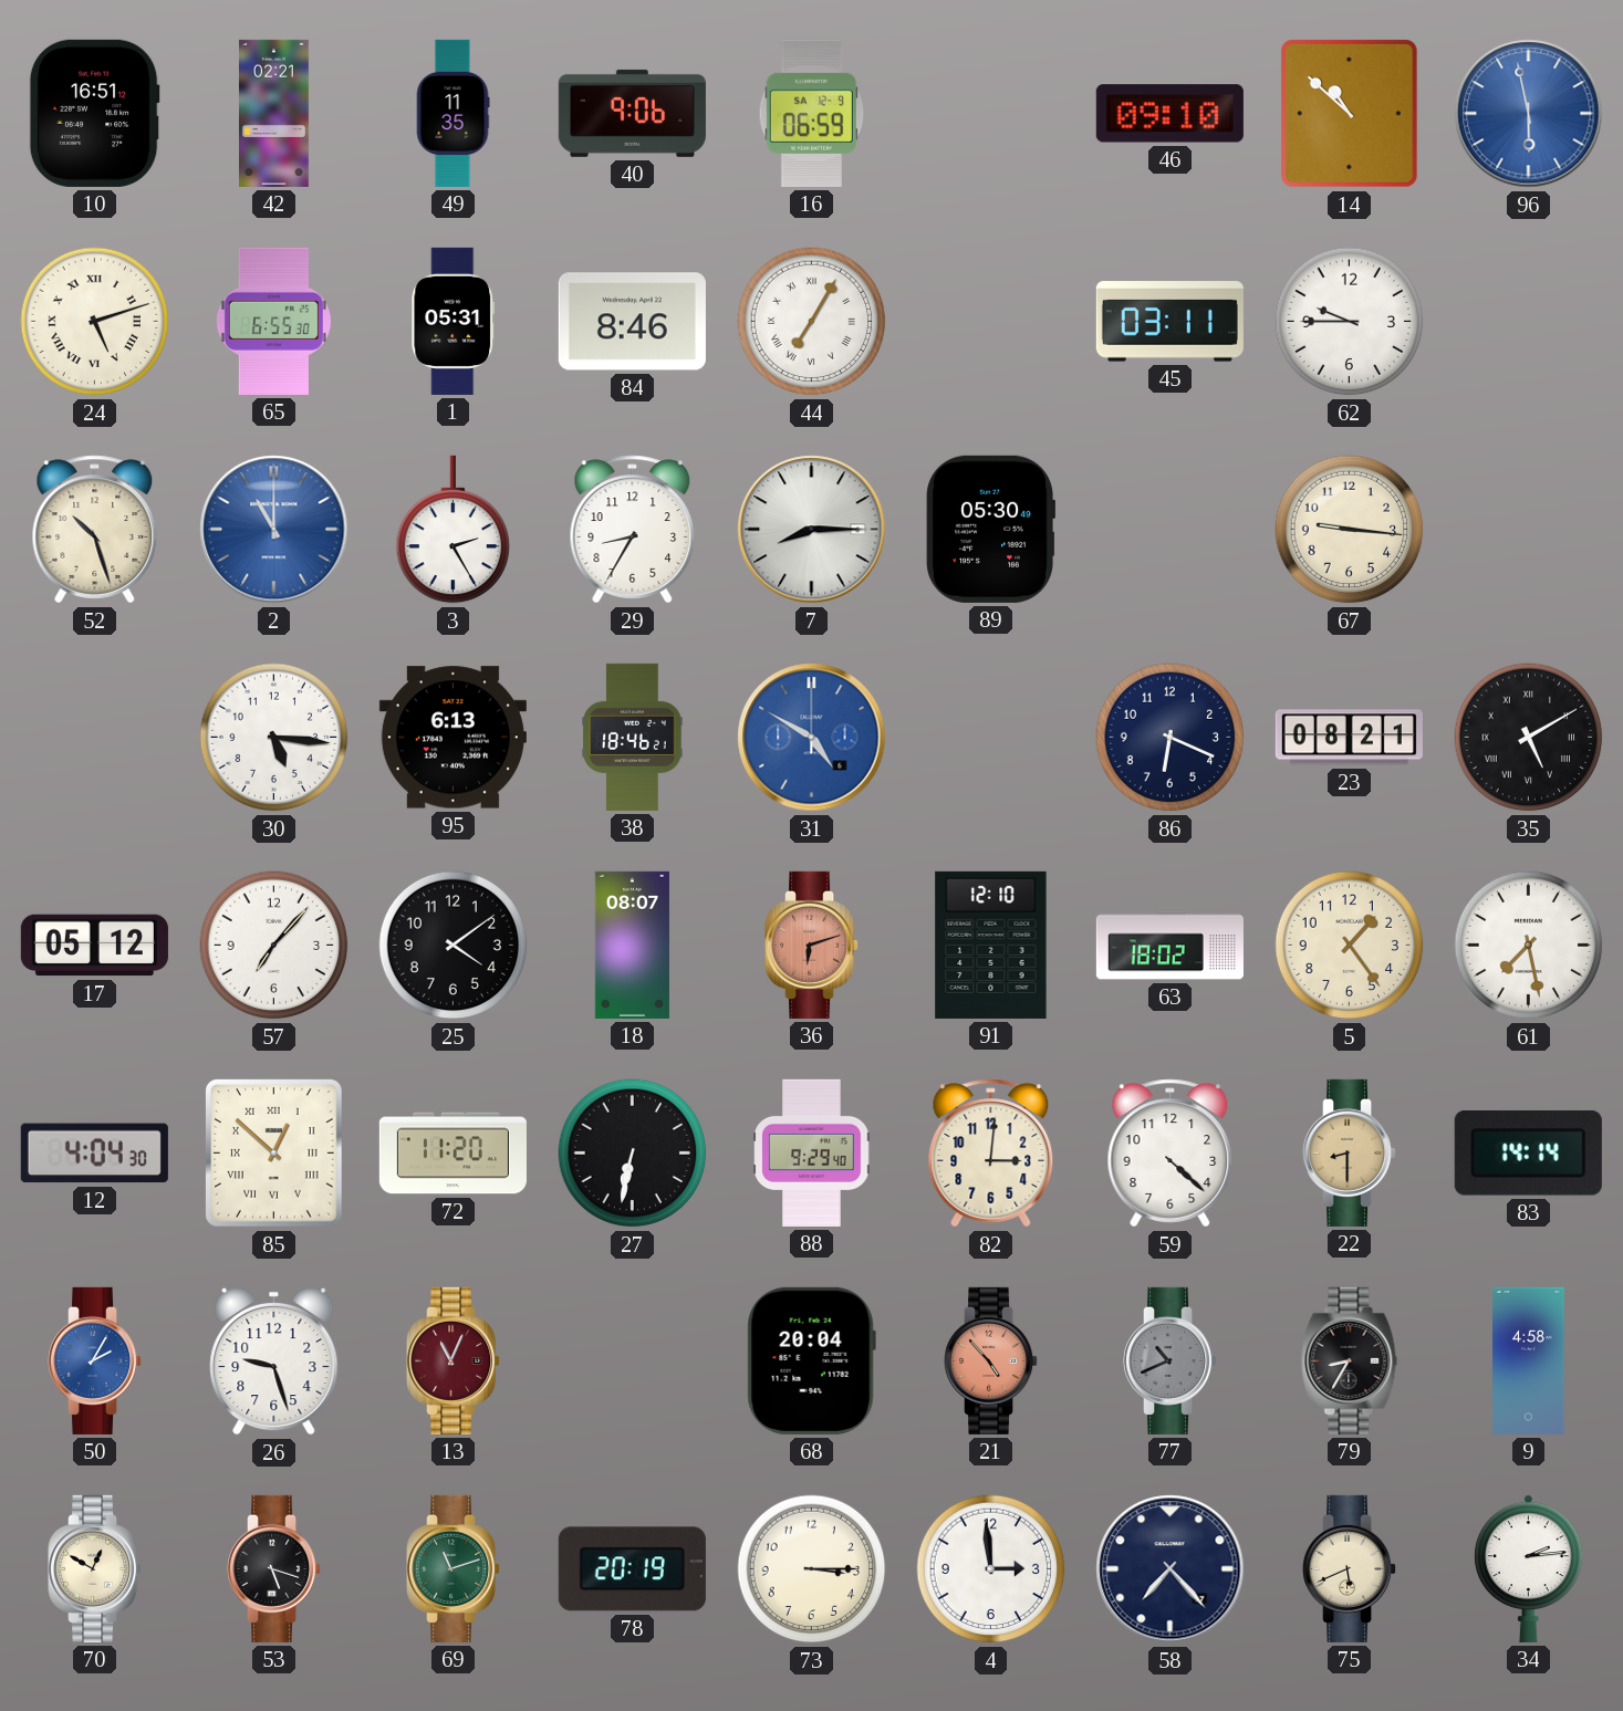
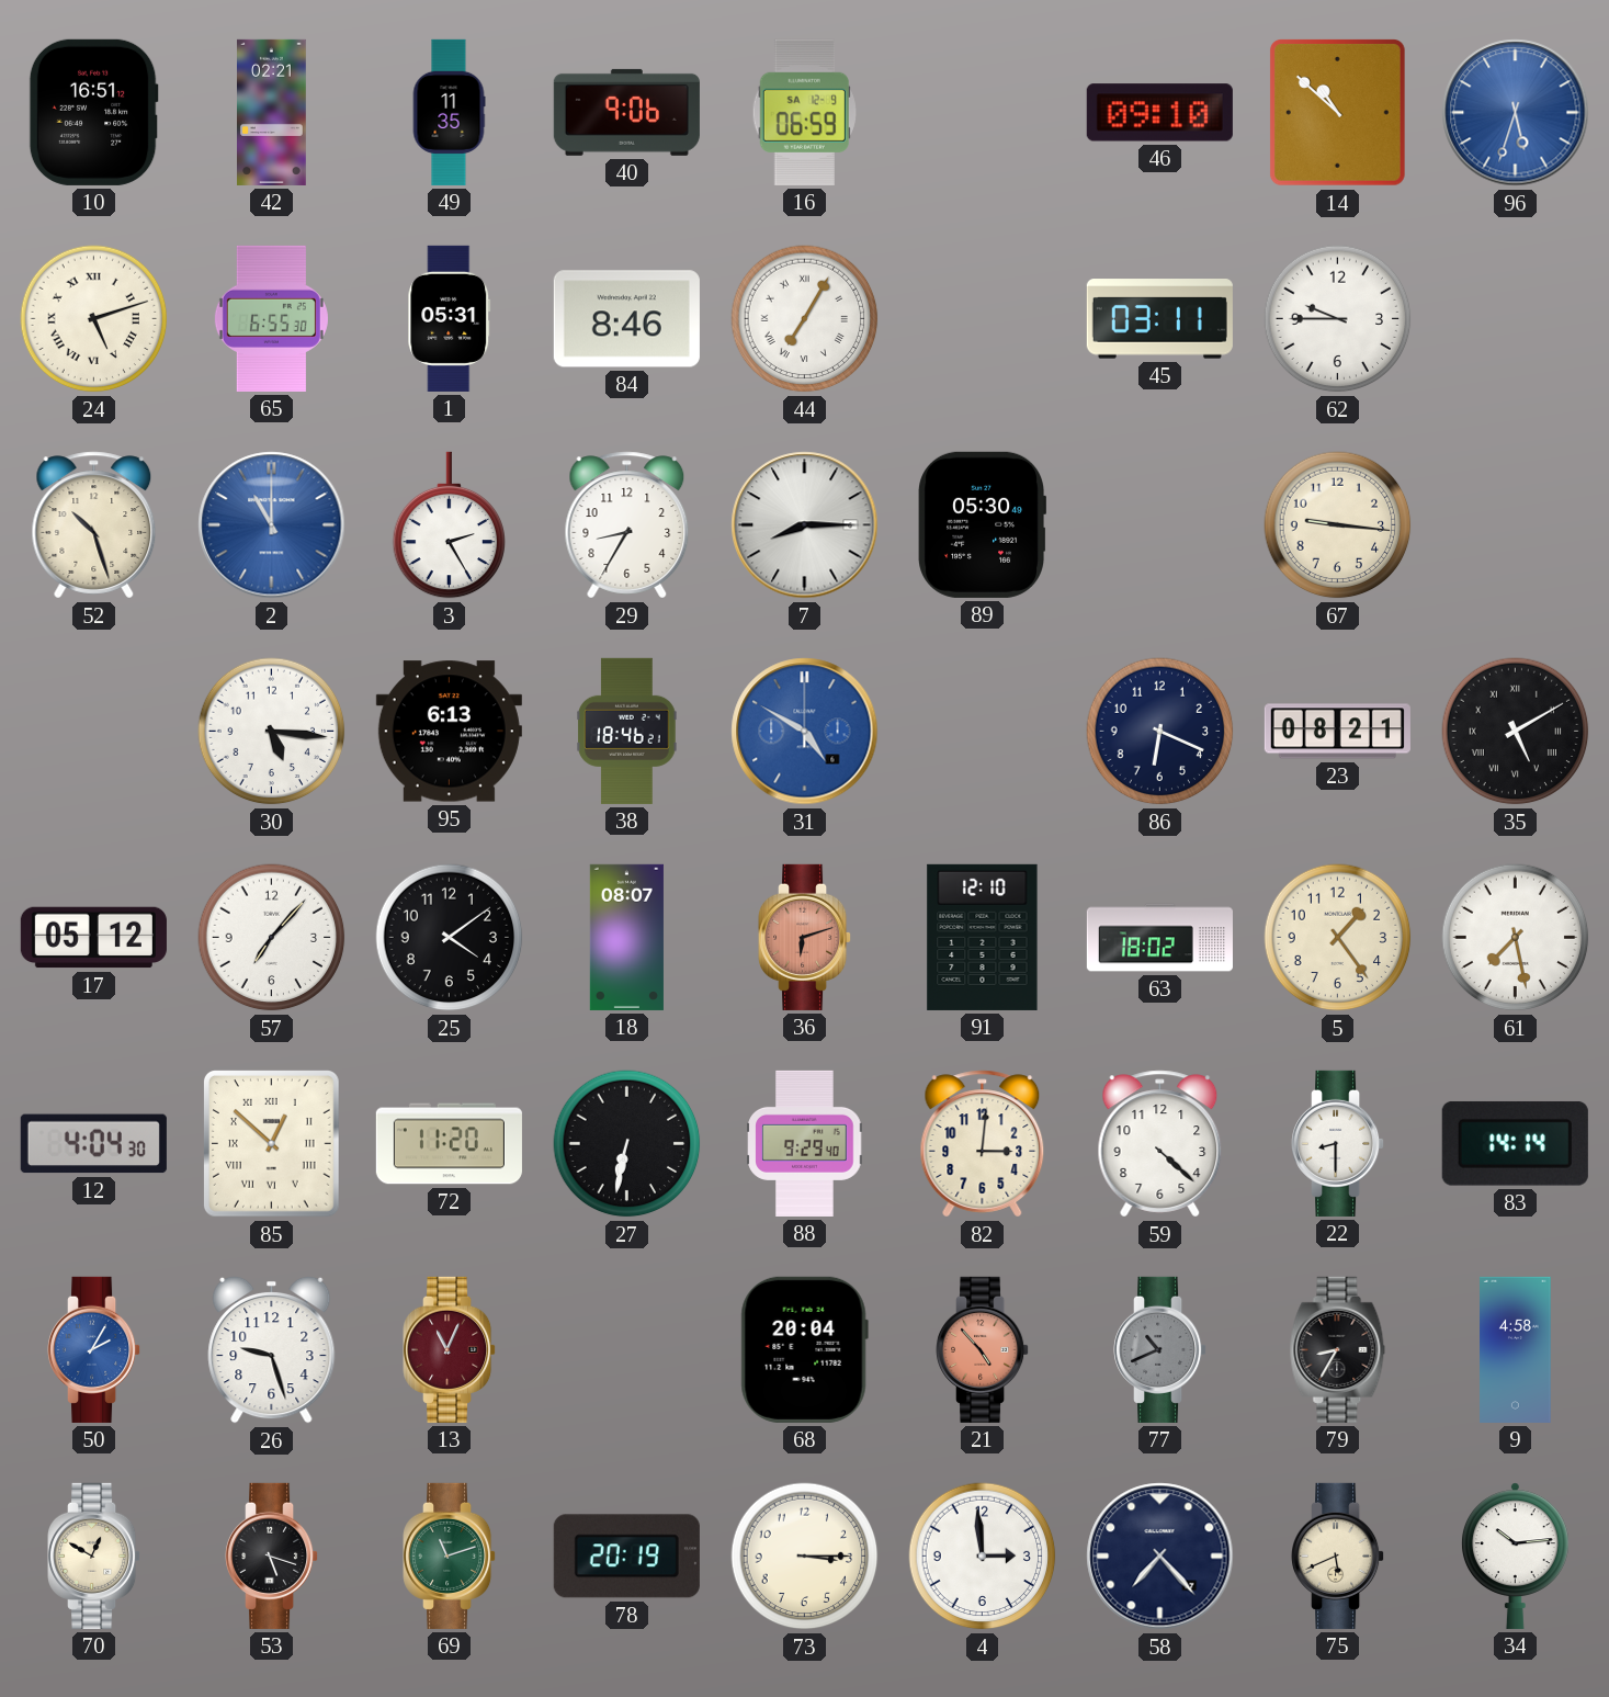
96: 5:58 -> 5:33 (1516, 113)
22 dial: champagne -> white (1339, 1143)
34: 2:14 -> 10:14 (1515, 1555)
